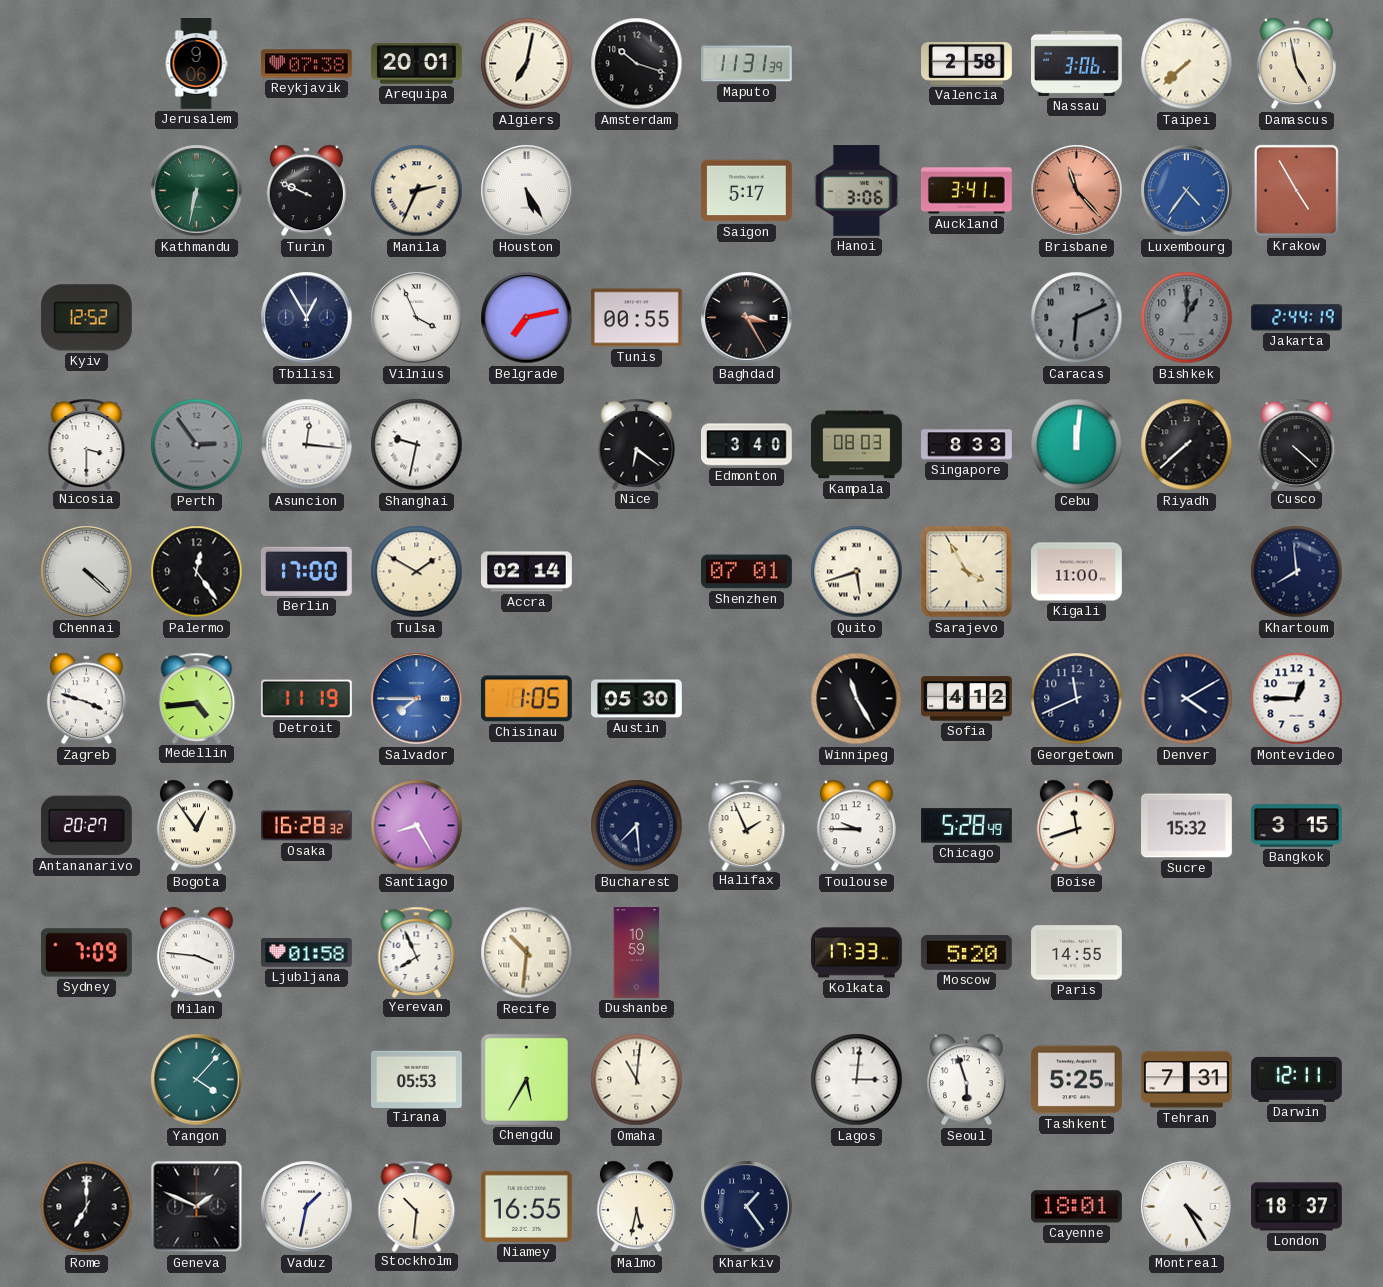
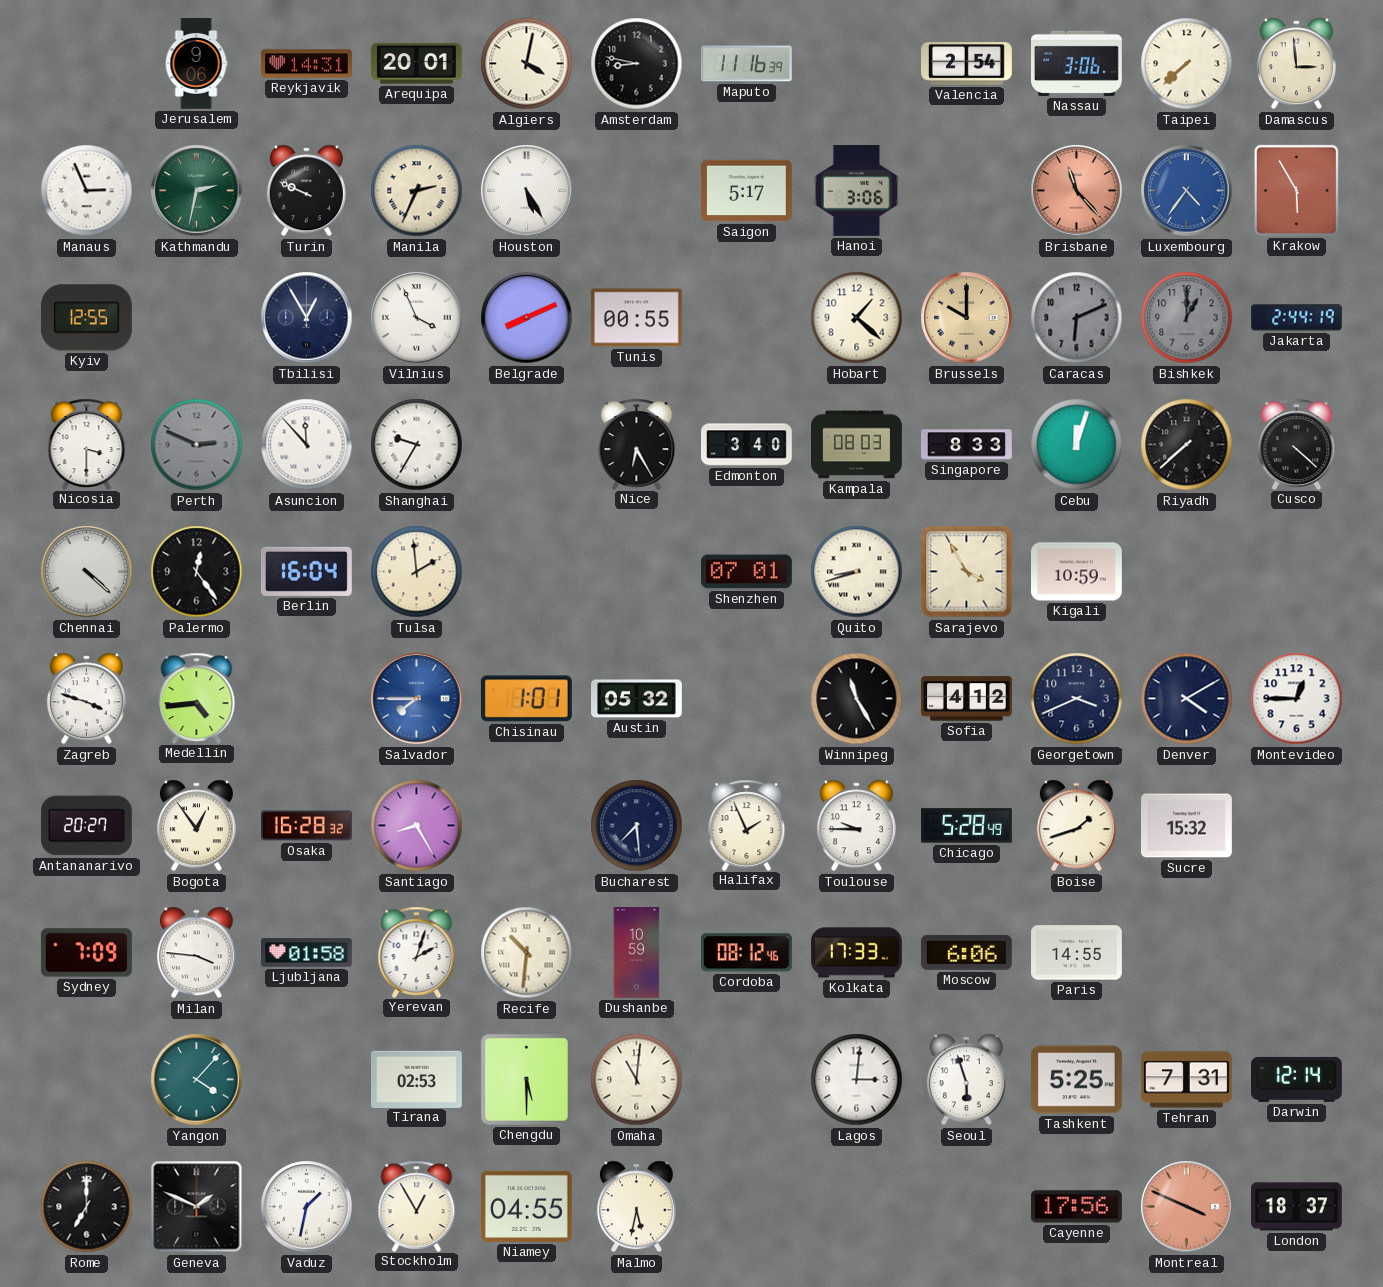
Reykjavik: 07:38 -> 14:31 (307, 64)
Algiers: 7:02 -> 4:02 (527, 64)
Amsterdam: 10:18 -> 8:47 (637, 64)
Maputo: 11:31 -> 11:16 (747, 64)
Valencia: 2:58 -> 2:54 (967, 64)
Damascus: 4:58 -> 2:59 (1296, 64)
Manaus: none -> 2:56 (87, 191)
Kathmandu: 6:32 -> 2:32 (197, 191)
Auckland: 3:41 -> none (967, 191)
Krakow: 4:55 -> 5:55 (1296, 190)
Kyiv: 12:52 -> 12:55 (86, 318)
Belgrade: 7:13 -> 8:11 (527, 318)
Baghdad: 3:25 -> none (747, 318)
Hobart: none -> 1:22 (857, 318)
Brussels: none -> 10:00 (967, 318)
Perth: 2:54 -> 2:49 (197, 445)
Asuncion: 12:16 -> 11:53 (307, 445)
Shanghai: 9:32 -> 9:35 (417, 445)
Nice: 6:21 -> 6:25 (637, 444)
Cebu: 12:01 -> 12:03 (1077, 445)
Berlin: 17:00 -> 16:04 (306, 571)
Tulsa: 1:50 -> 1:59 (417, 572)
Accra: 02:14 -> none (527, 572)
Quito: 5:42 -> 8:42 (857, 572)
Kigali: 11:00 -> 10:59 (1077, 572)
Khartoum: 7:59 -> none (1297, 572)
Detroit: 11:19 -> none (306, 699)
Chisinau: 1:05 -> 1:01 (526, 699)
Austin: 05:30 -> 05:32 (637, 699)
Georgetown: 11:41 -> 3:41 (1077, 699)
Boise: 11:42 -> 1:42 (1076, 826)
Bangkok: 3:15 -> none (1297, 826)
Yerevan: 7:56 -> 2:03 (417, 952)
Cordoba: none -> 08:12 (746, 953)
Moscow: 5:20 -> 6:06 (966, 952)
Tirana: 05:53 -> 02:53 (417, 1079)
Chengdu: 5:35 -> 5:30 (526, 1079)
Darwin: 12:11 -> 12:14 (1297, 1079)
Stockholm: 10:31 -> 12:55 (417, 1206)
Niamey: 16:55 -> 04:55 (526, 1206)
Kharkiv: 1:24 -> none (747, 1207)
Cayenne: 18:01 -> 17:56 (1077, 1207)
Montreal: 4:25 -> 3:49 (1187, 1207)
Montreal dial: white -> salmon (1187, 1207)
